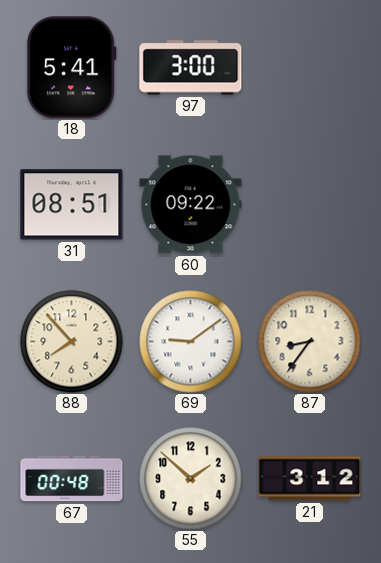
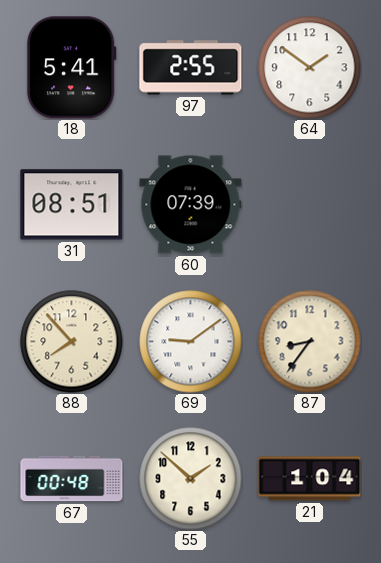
97: 3:00 -> 2:55 (191, 68)
64: none -> 1:51 (310, 68)
60: 09:22 -> 07:39 (191, 205)
21: 3:12 -> 1:04 (310, 479)
